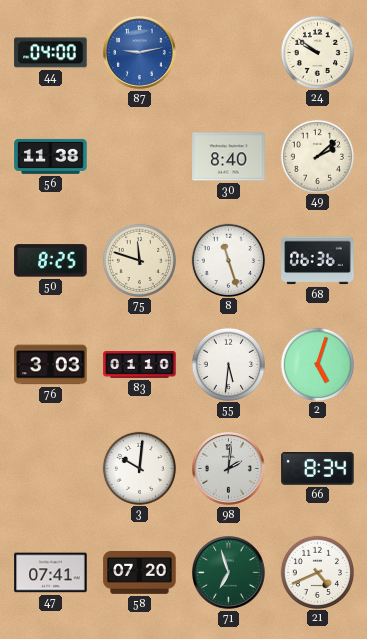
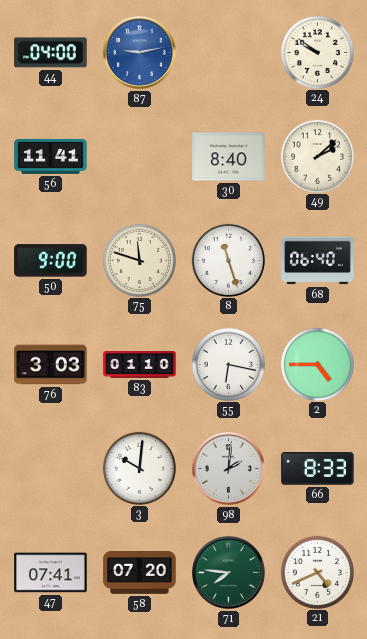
56: 11:38 -> 11:41 (51, 156)
50: 8:25 -> 9:00 (51, 261)
68: 06:36 -> 06:40 (318, 261)
55: 5:31 -> 6:17 (228, 364)
2: 5:03 -> 4:45 (317, 364)
66: 8:34 -> 8:33 (318, 469)
71: 6:57 -> 7:46 (229, 573)
